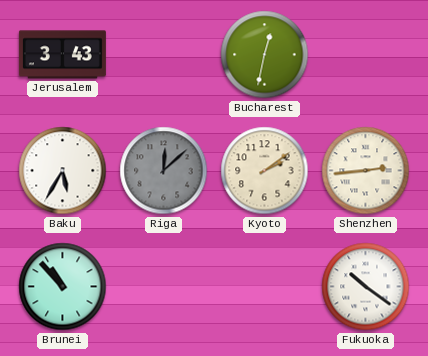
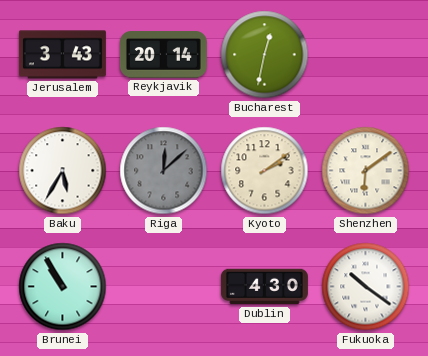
Reykjavik: none -> 20:14 (163, 55)
Shenzhen: 2:44 -> 6:09 (366, 171)
Brunei: 10:53 -> 10:55 (63, 287)
Dublin: none -> 4:30 (264, 287)
